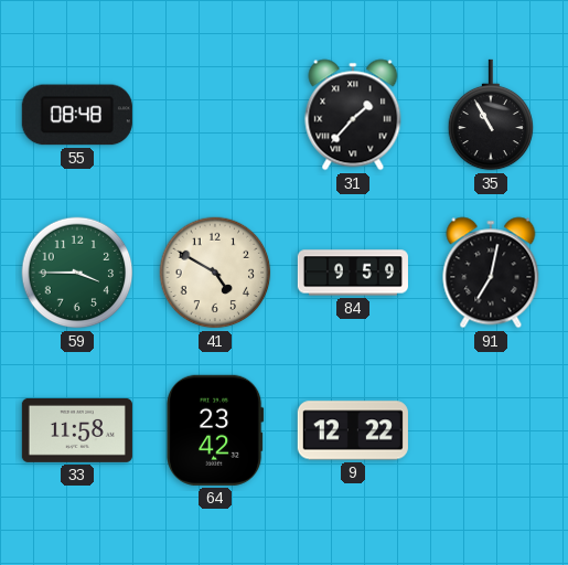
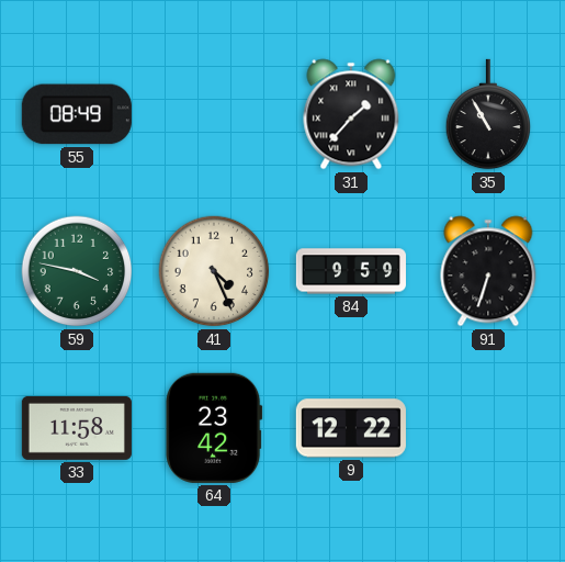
55: 08:48 -> 08:49 (77, 114)
59: 3:45 -> 3:47 (77, 271)
41: 4:50 -> 4:26 (214, 271)
91: 7:02 -> 6:33 (488, 271)
